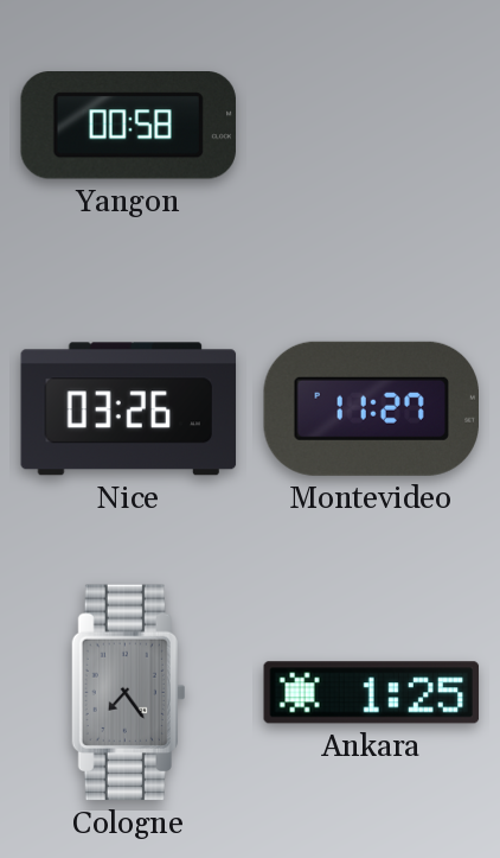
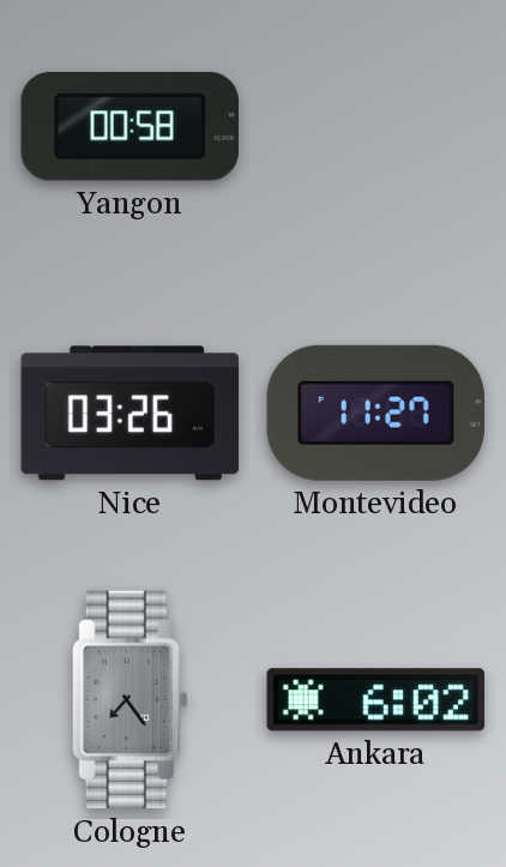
Ankara: 1:25 -> 6:02 (377, 700)
